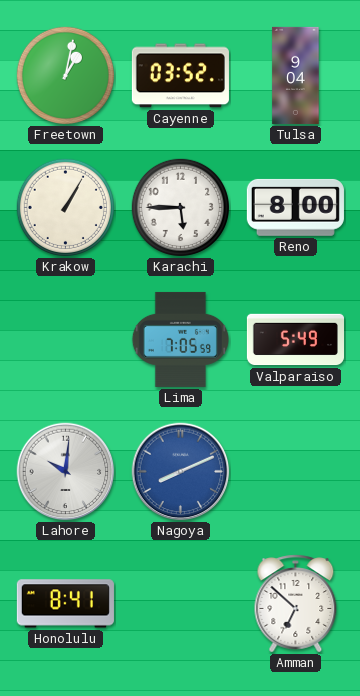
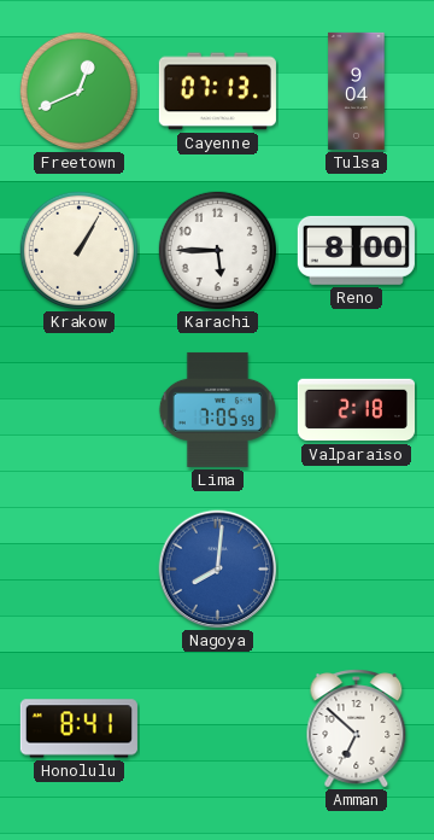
Freetown: 1:02 -> 12:41 (78, 91)
Cayenne: 03:52 -> 07:13 (217, 92)
Valparaiso: 5:49 -> 2:18 (356, 410)
Lahore: 10:01 -> none (66, 472)
Nagoya: 8:11 -> 8:01 (218, 570)
